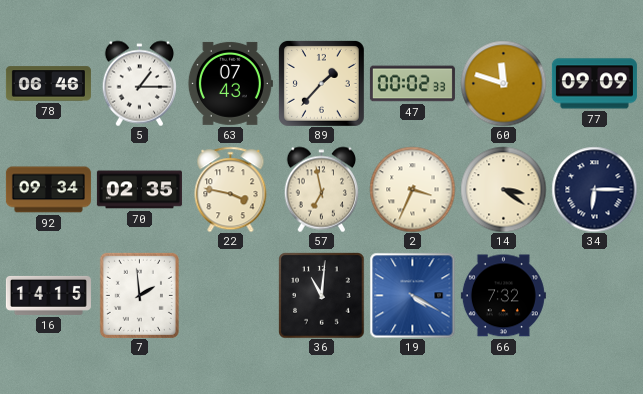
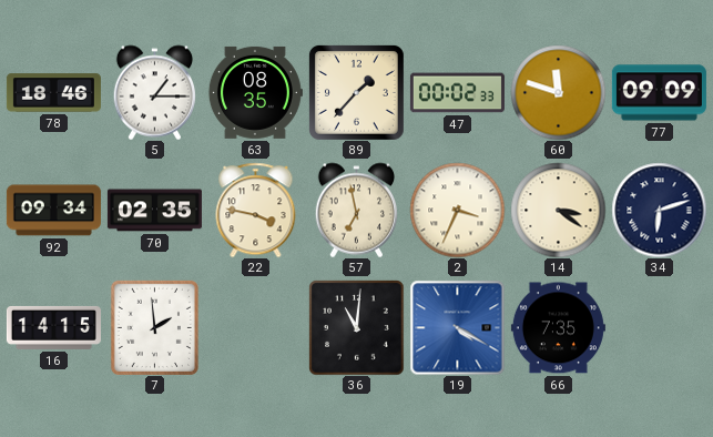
78: 06:46 -> 18:46 (53, 93)
63: 07:43 -> 08:35 (255, 92)
34: 6:15 -> 6:12 (659, 210)
66: 7:32 -> 7:35 (558, 328)
